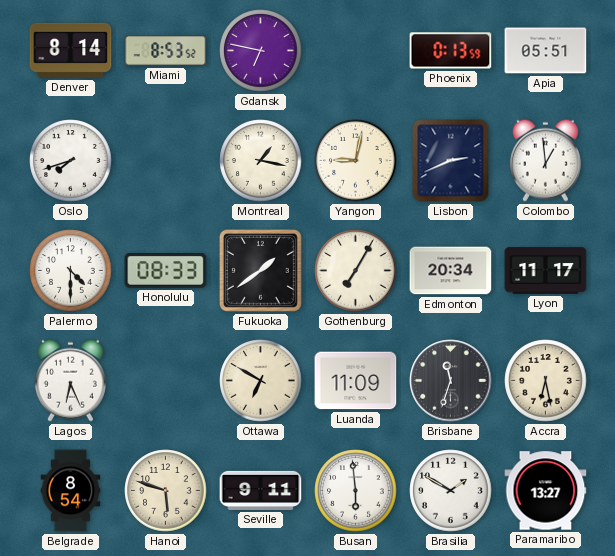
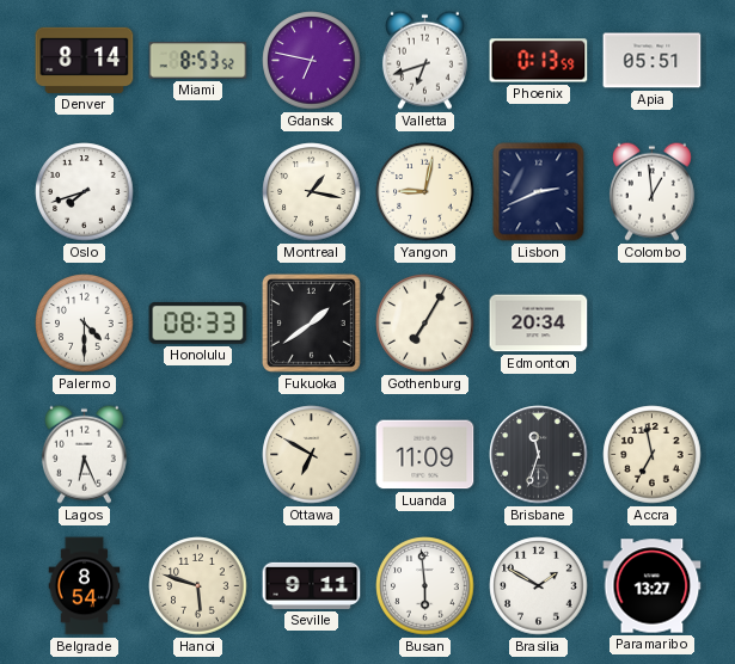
Valletta: none -> 6:42 (424, 60)
Lyon: 11:17 -> none (546, 271)
Accra: 6:28 -> 6:58 (653, 455)
